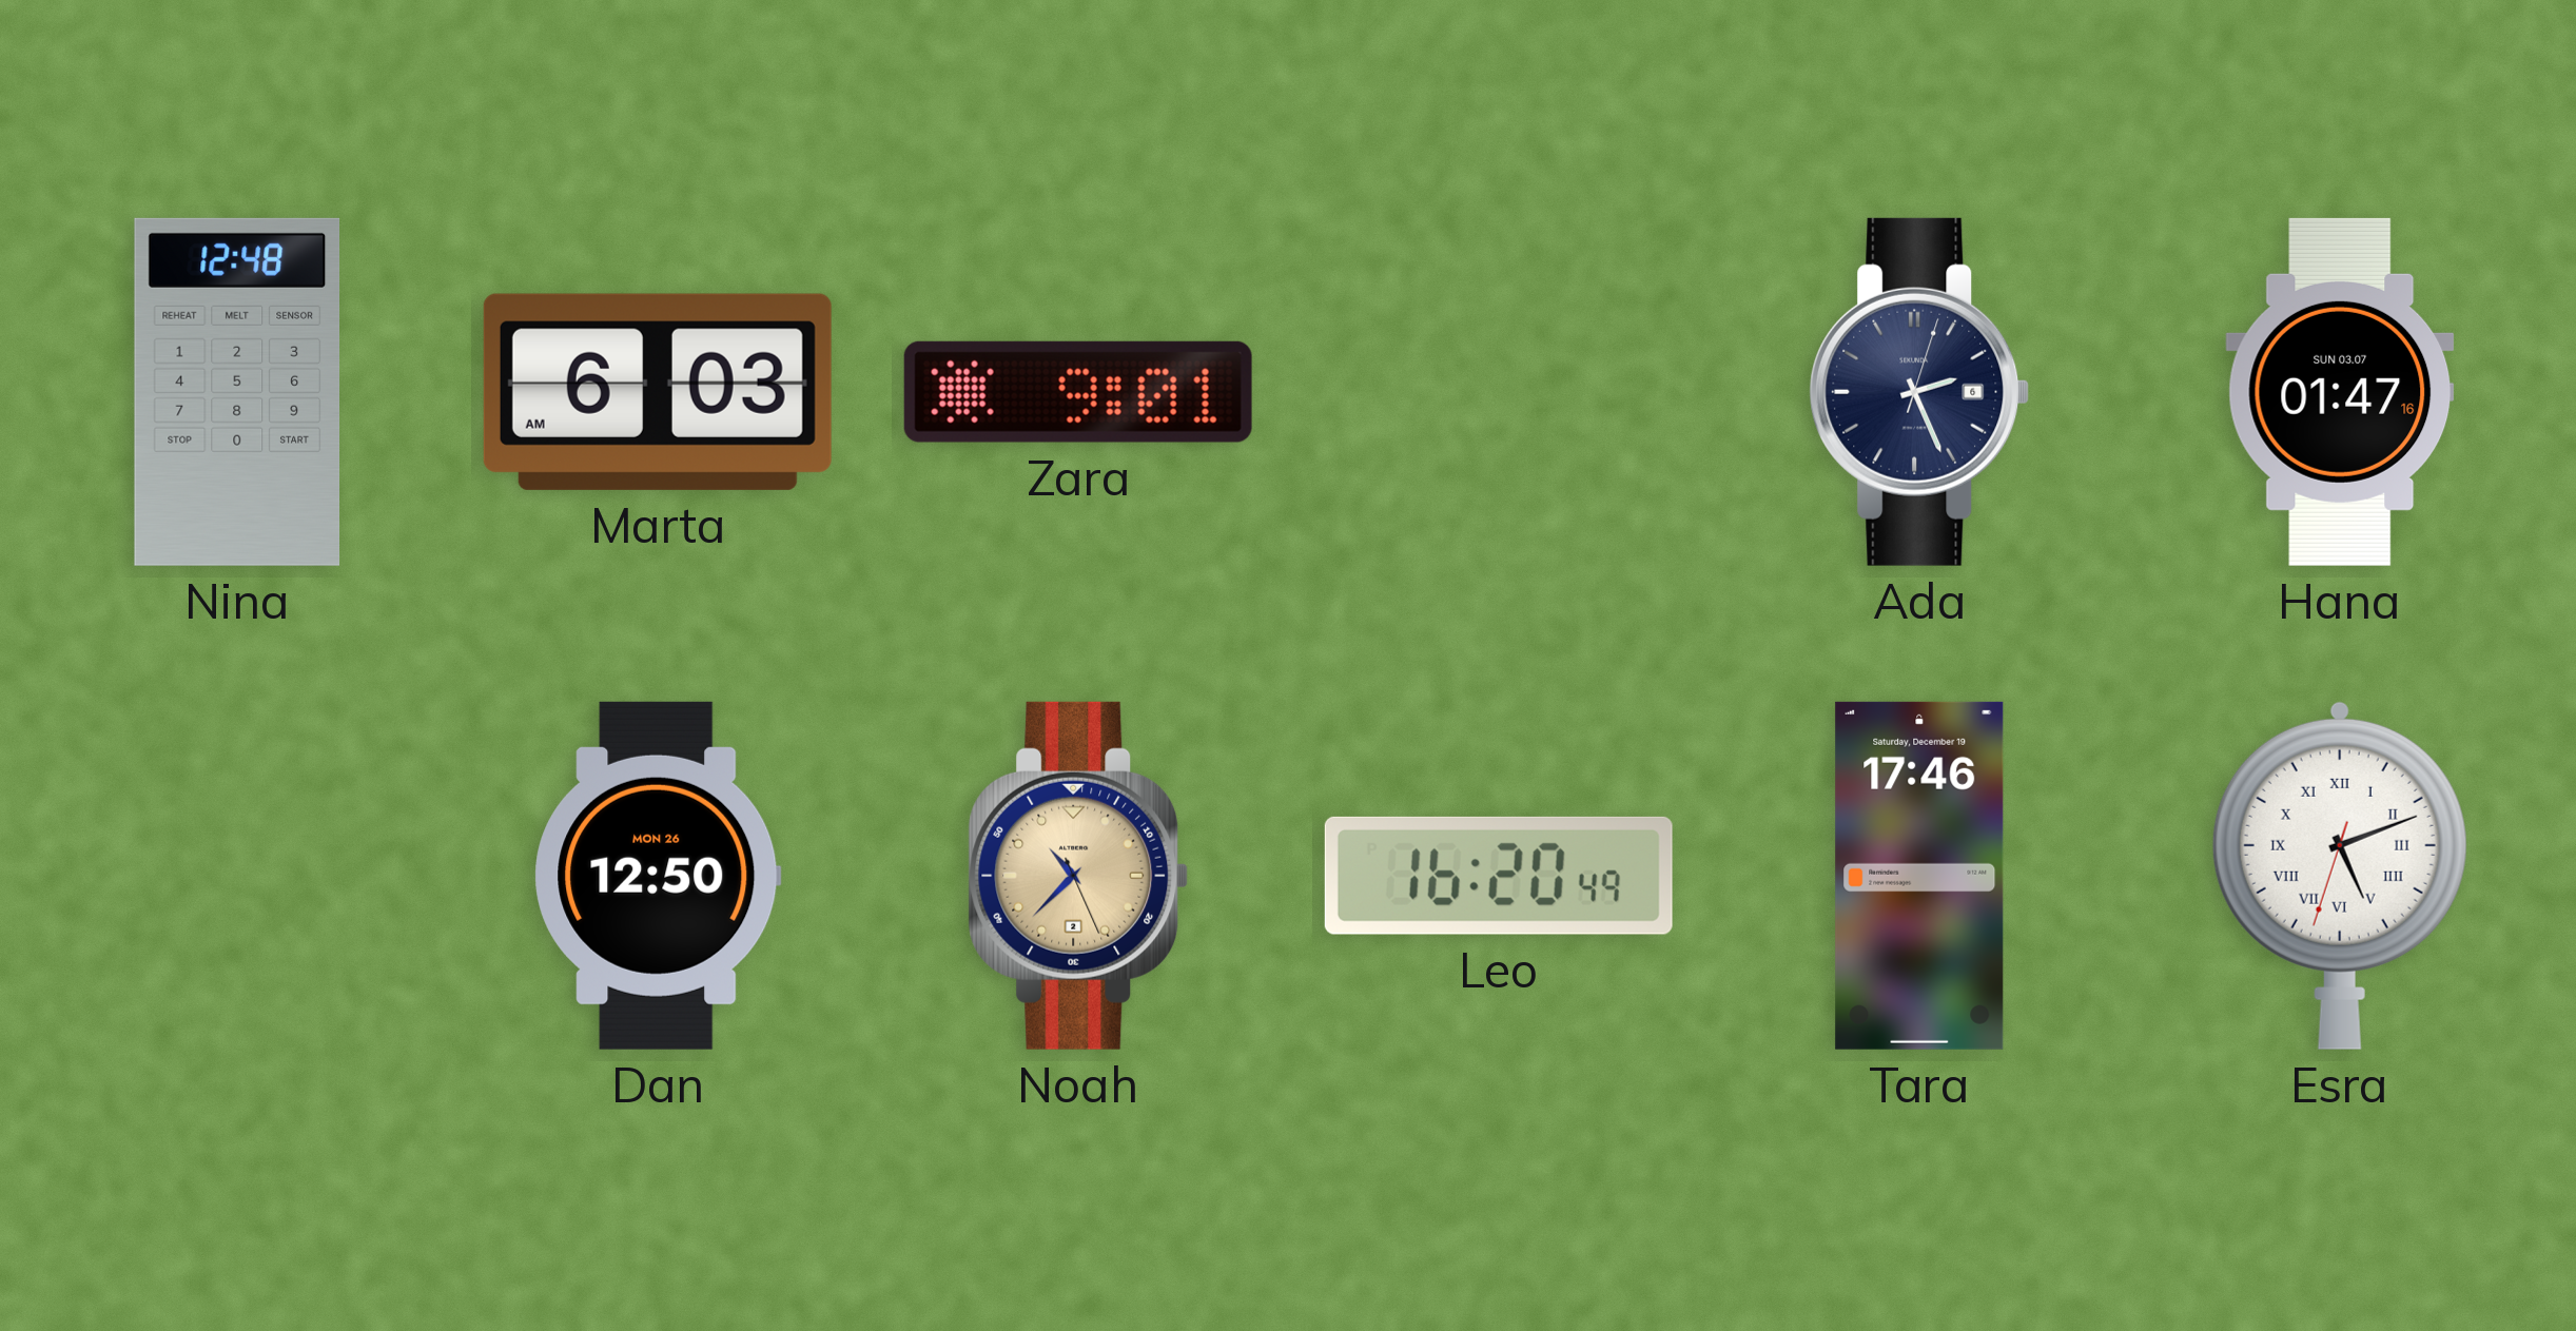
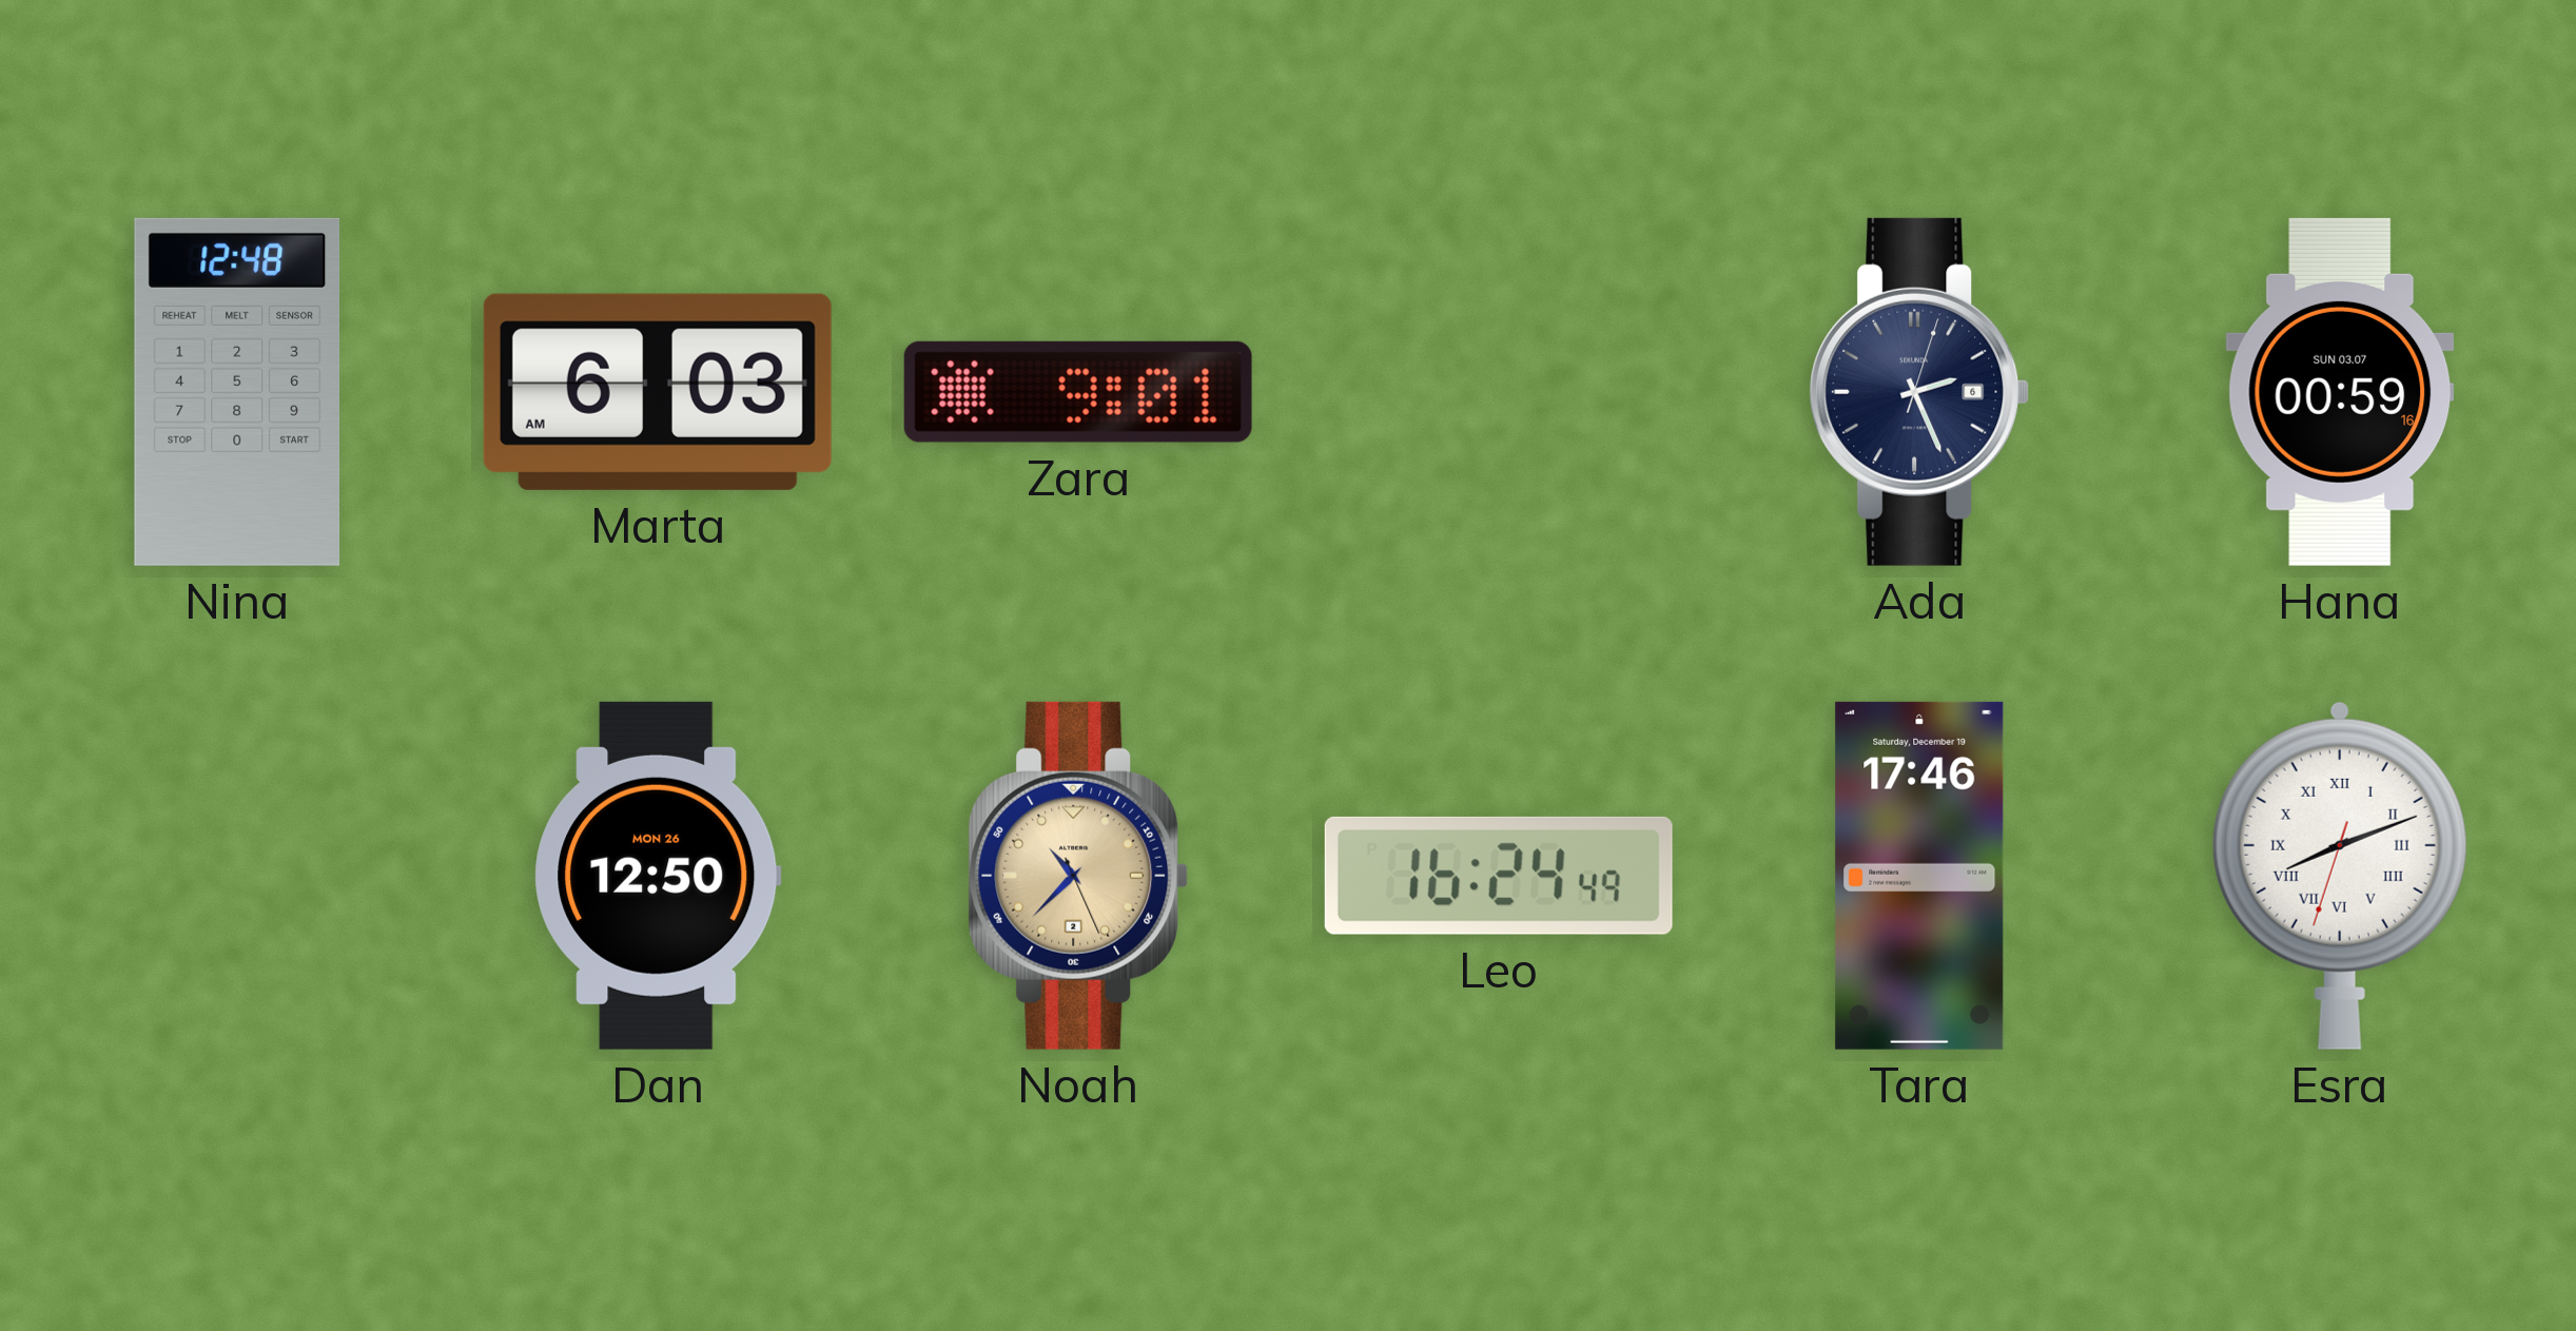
Hana: 01:47 -> 00:59 (2340, 392)
Leo: 16:20 -> 16:24 (1499, 876)
Esra: 5:11 -> 8:11 (2340, 875)
